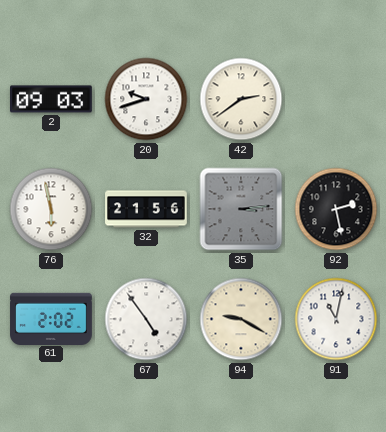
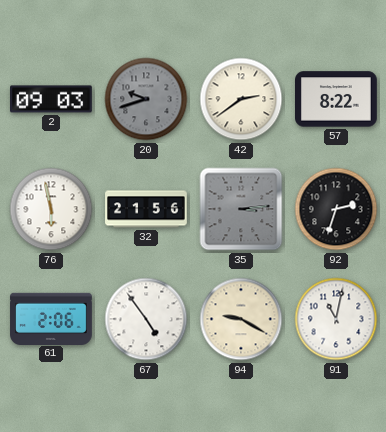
20 dial: white -> grey (146, 99)
57: none -> 8:22 (337, 99)
92: 2:28 -> 2:33 (336, 209)
61: 2:02 -> 2:06 (51, 318)
